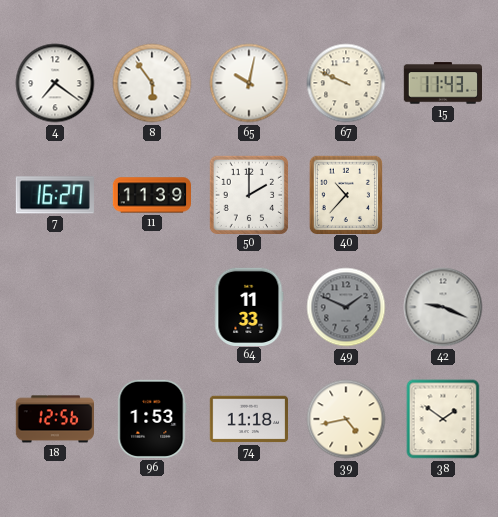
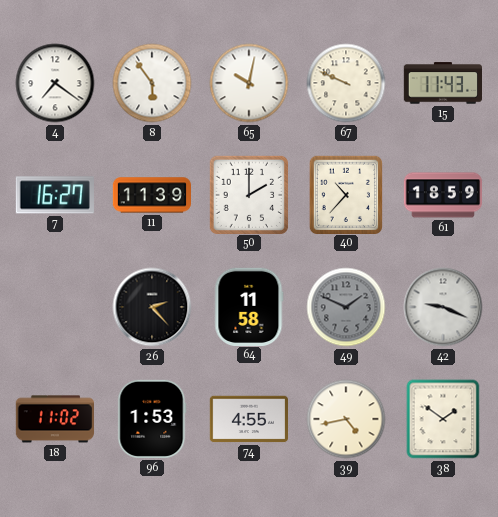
61: none -> 18:59 (443, 195)
26: none -> 2:23 (152, 307)
64: 11:33 -> 11:58 (249, 306)
18: 12:56 -> 11:02 (54, 419)
74: 11:18 -> 4:55 (248, 419)
